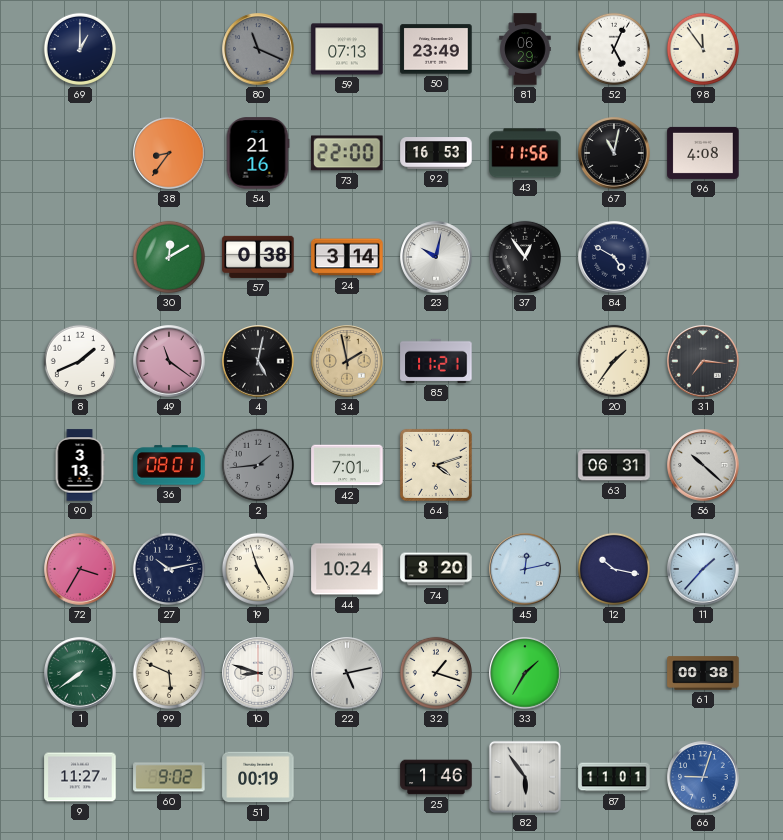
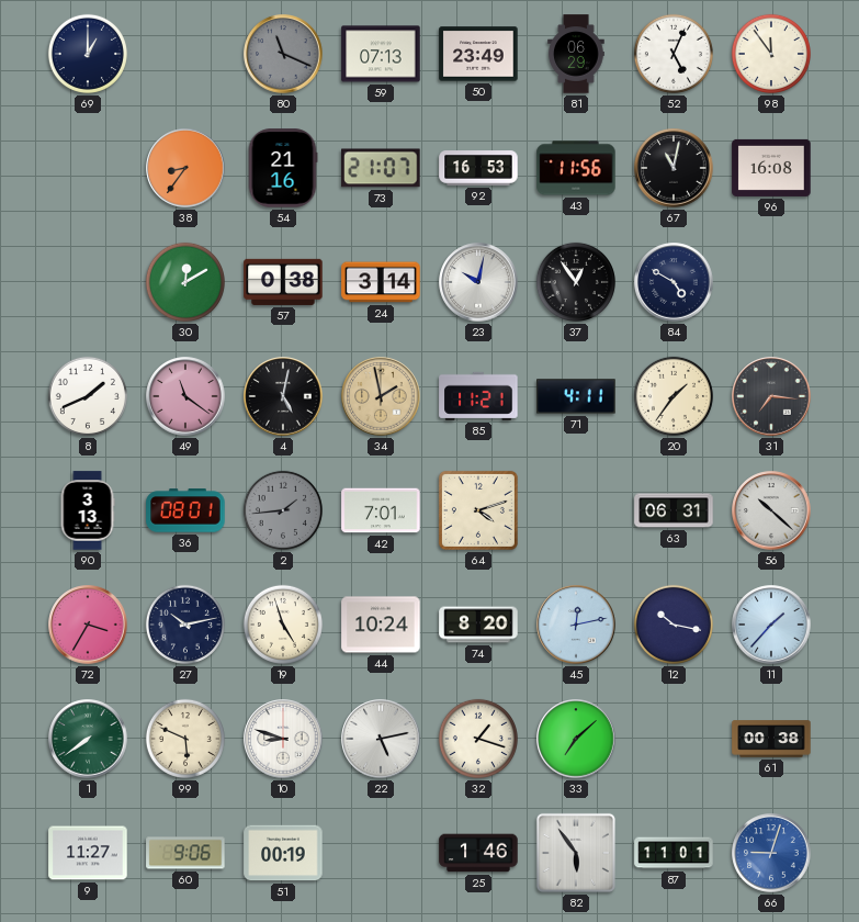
73: 22:00 -> 21:07 (381, 168)
96: 4:08 -> 16:08 (771, 168)
71: none -> 4:11 (576, 396)
33: 1:35 -> 7:08 (576, 739)
60: 9:02 -> 9:06 (185, 853)
